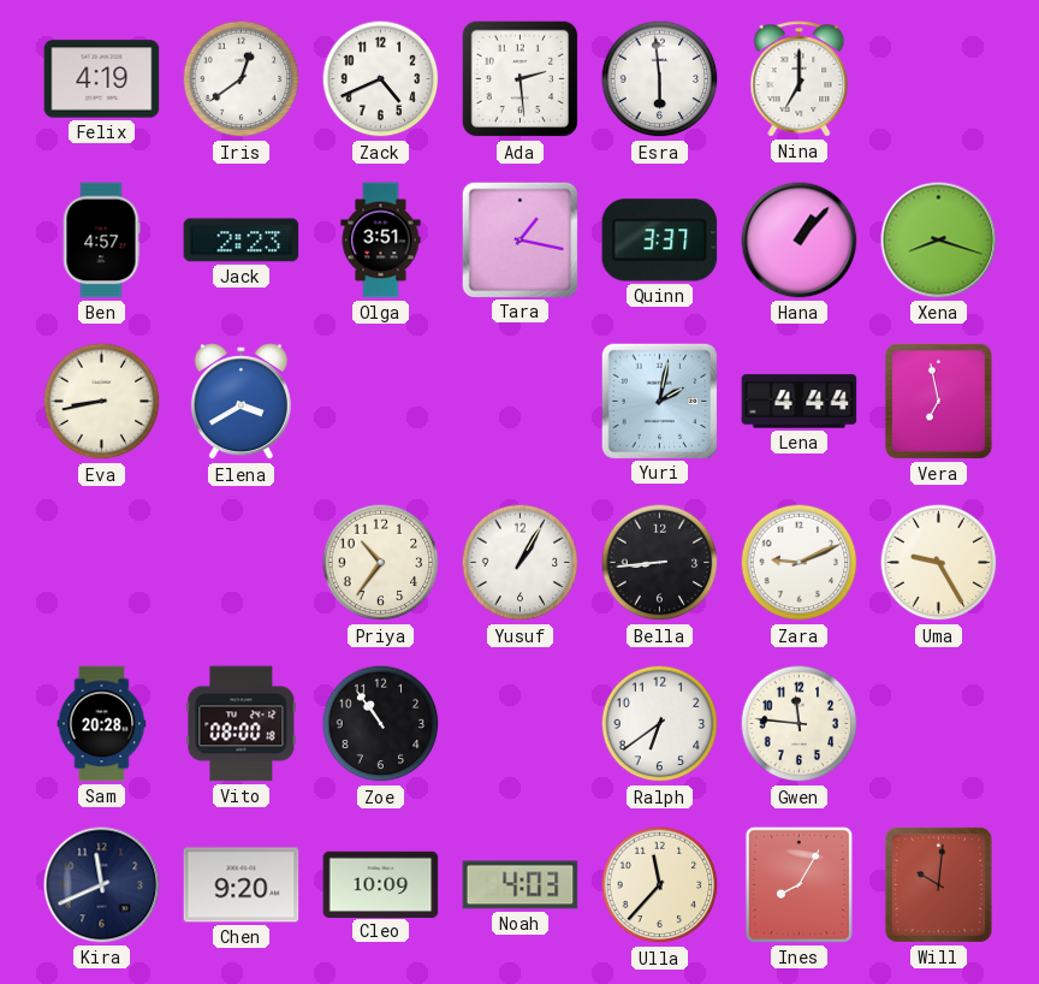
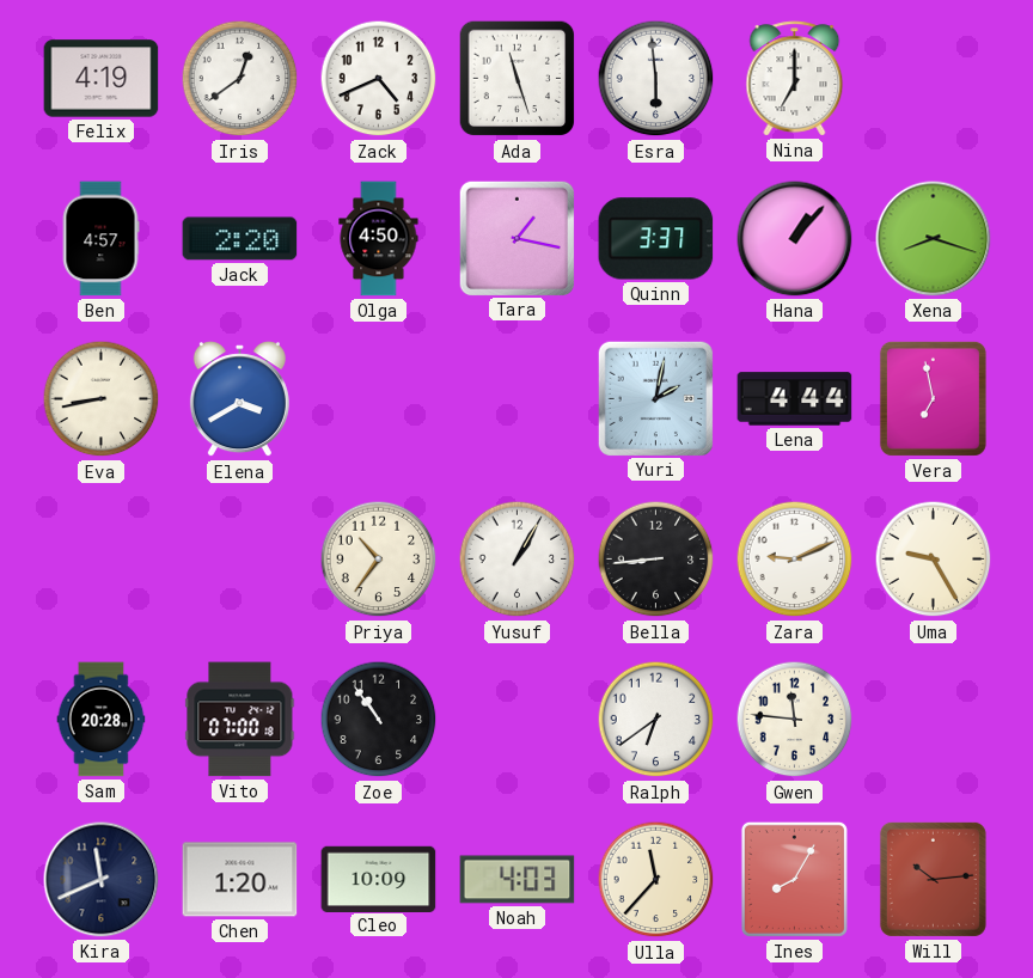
Ada: 2:29 -> 11:27 (518, 79)
Jack: 2:23 -> 2:20 (240, 239)
Olga: 3:51 -> 4:50 (379, 239)
Vito: 08:00 -> 07:00 (240, 720)
Chen: 9:20 -> 1:20 (240, 880)
Will: 10:01 -> 10:14 (933, 879)
